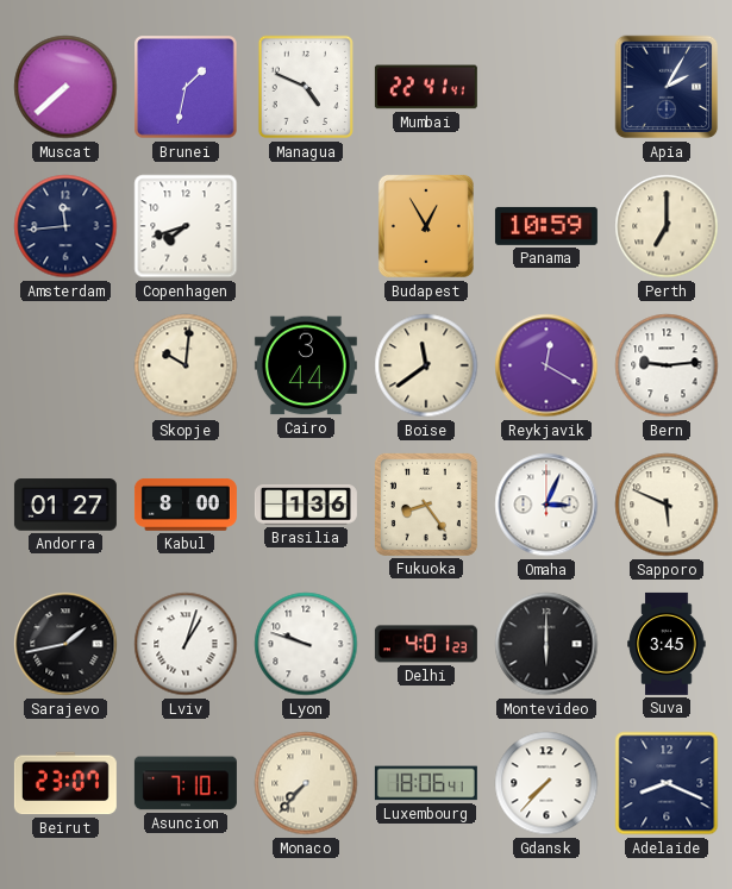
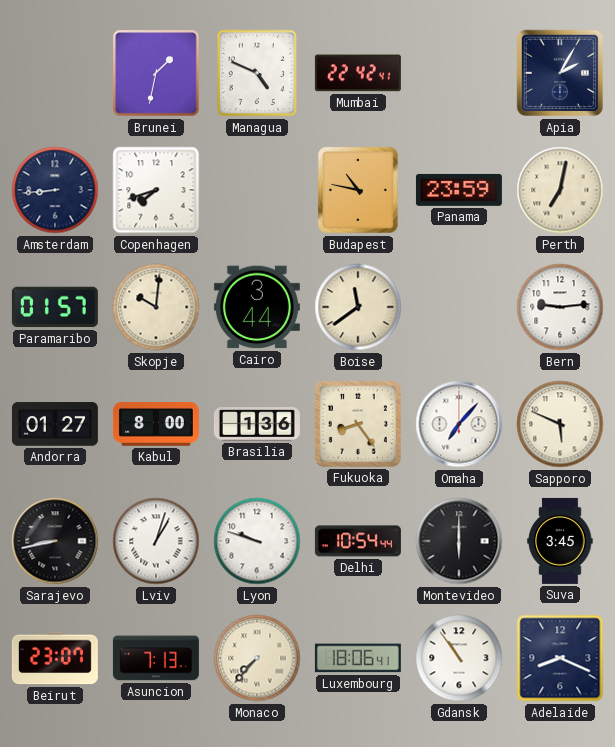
Muscat: 7:38 -> none (65, 87)
Mumbai: 22:41 -> 22:42 (358, 73)
Amsterdam: 11:44 -> 8:44 (55, 190)
Budapest: 12:55 -> 10:47 (358, 190)
Panama: 10:59 -> 23:59 (459, 190)
Perth: 7:00 -> 7:02 (560, 190)
Paramaribo: none -> 01:57 (55, 307)
Reykjavik: 12:20 -> none (546, 365)
Omaha: 3:04 -> 7:07 (459, 424)
Sarajevo: 1:43 -> 8:43 (55, 541)
Delhi: 4:01 -> 10:54 (358, 541)
Asuncion: 7:10 -> 7:13 (156, 658)
Gdansk: 7:37 -> 10:54 (459, 658)
